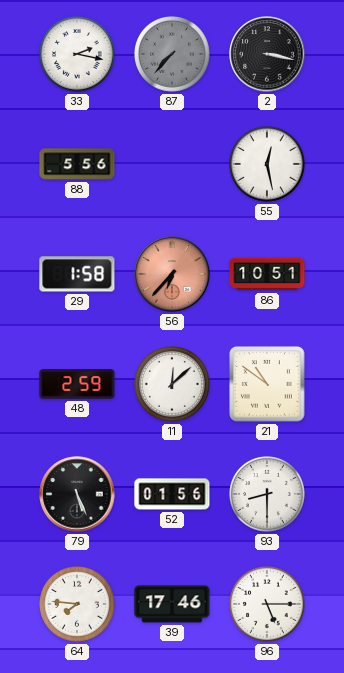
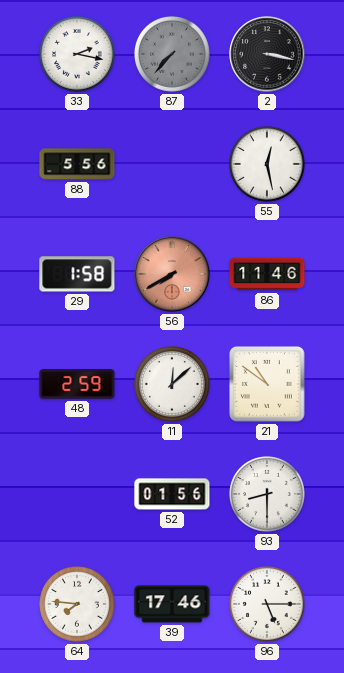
56: 6:37 -> 7:40 (172, 274)
86: 10:51 -> 11:46 (267, 274)
79: 5:26 -> none (77, 494)
